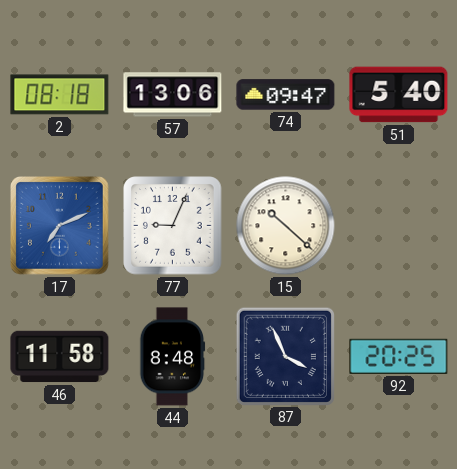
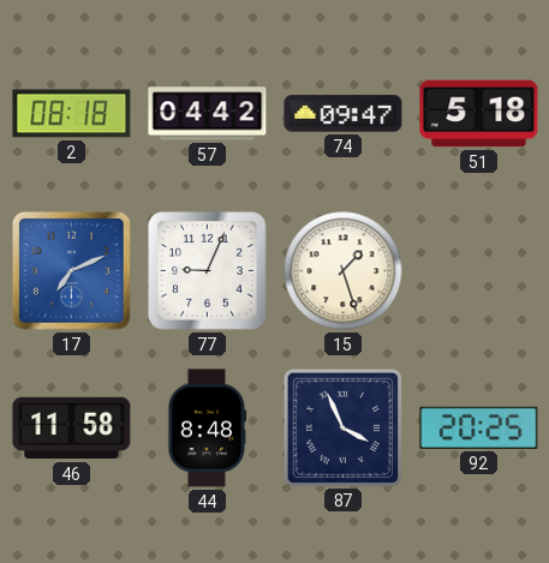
57: 13:06 -> 04:42 (208, 114)
51: 5:40 -> 5:18 (479, 114)
15: 10:22 -> 1:27 (344, 271)
